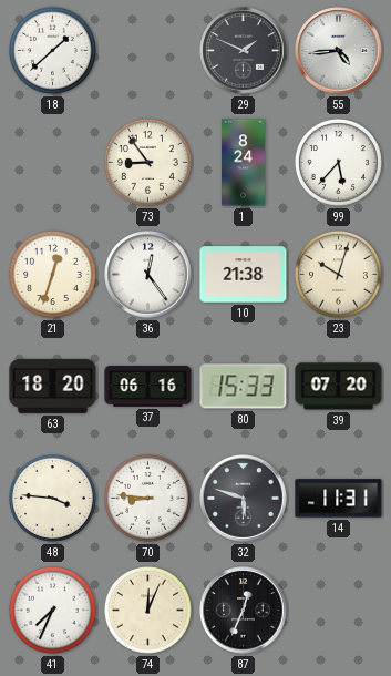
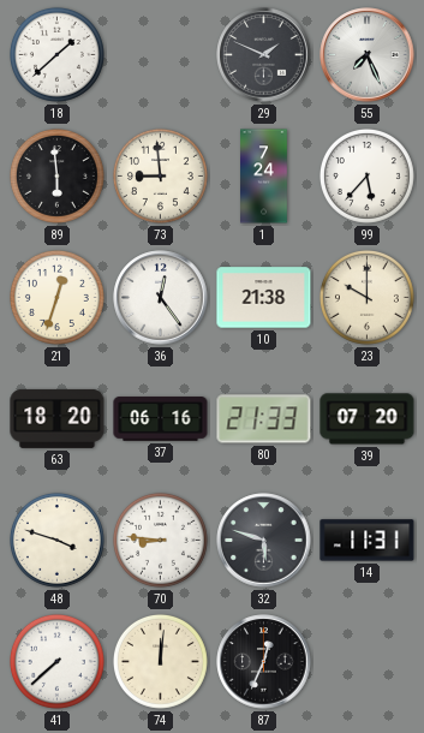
55: 4:44 -> 7:26 (368, 55)
89: none -> 5:59 (56, 175)
73: 8:54 -> 8:59 (160, 175)
1: 8:24 -> 7:24 (264, 177)
23: 10:03 -> 10:00 (366, 297)
80: 15:33 -> 21:33 (264, 419)
48: 3:46 -> 3:48 (56, 540)
41: 7:34 -> 7:38 (56, 661)
74: 12:04 -> 12:01 (160, 661)
